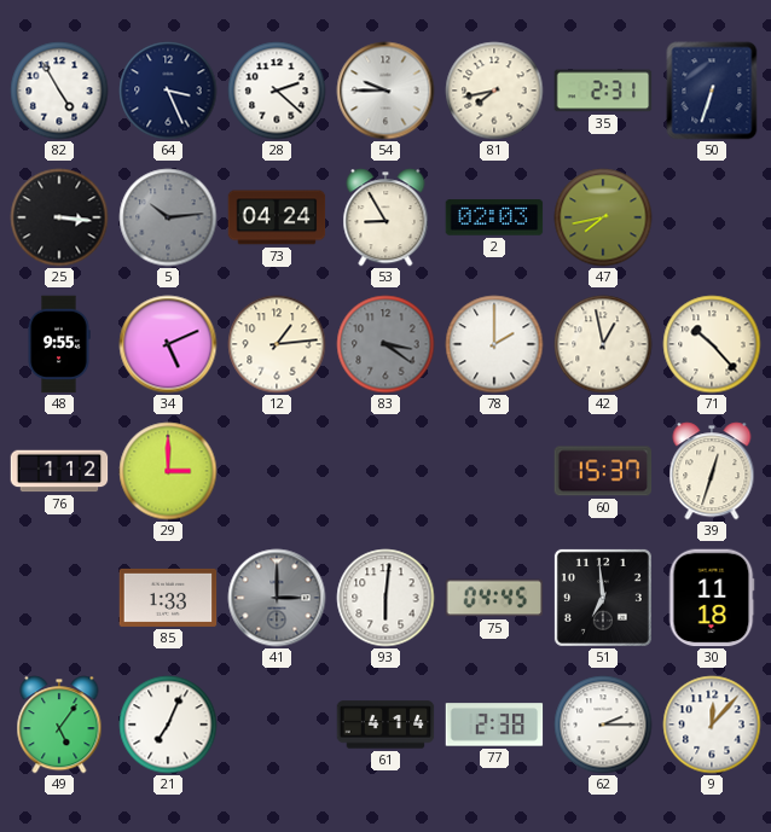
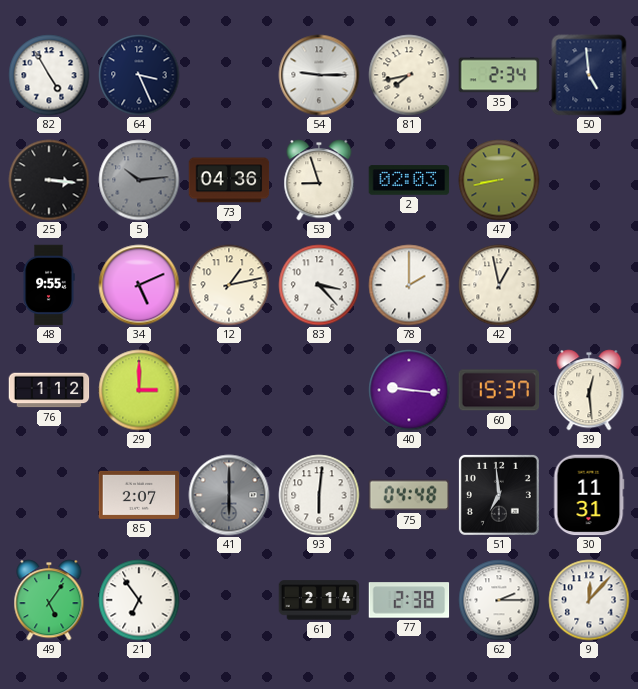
28: 2:22 -> none (277, 91)
54: 9:45 -> 9:15 (319, 75)
35: 2:31 -> 2:34 (499, 75)
50: 6:33 -> 4:59 (589, 75)
73: 04:24 -> 04:36 (229, 180)
53: 8:55 -> 8:57 (319, 180)
47: 7:43 -> 8:43 (499, 180)
12: 1:14 -> 1:13 (229, 285)
83: 3:21 -> 3:23 (319, 285)
83 dial: grey -> white (319, 285)
71: 10:23 -> none (712, 344)
40: none -> 9:16 (409, 390)
39: 12:33 -> 12:29 (589, 390)
85: 1:33 -> 2:07 (139, 495)
41: 3:00 -> 6:00 (229, 495)
75: 04:45 -> 04:48 (409, 495)
30: 11:18 -> 11:31 (589, 495)
21: 7:04 -> 6:54 (139, 600)
61: 4:14 -> 2:14 (319, 600)
